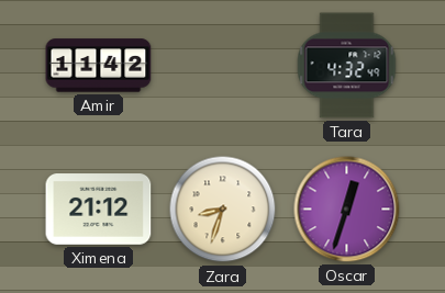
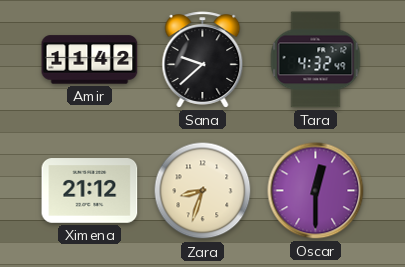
Sana: none -> 9:38 (203, 60)
Oscar: 12:33 -> 12:30 (316, 191)
